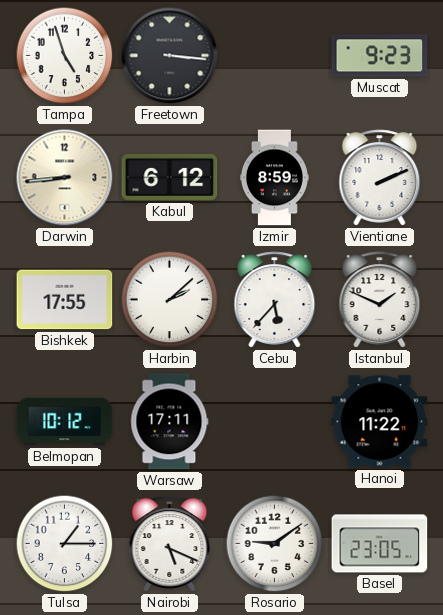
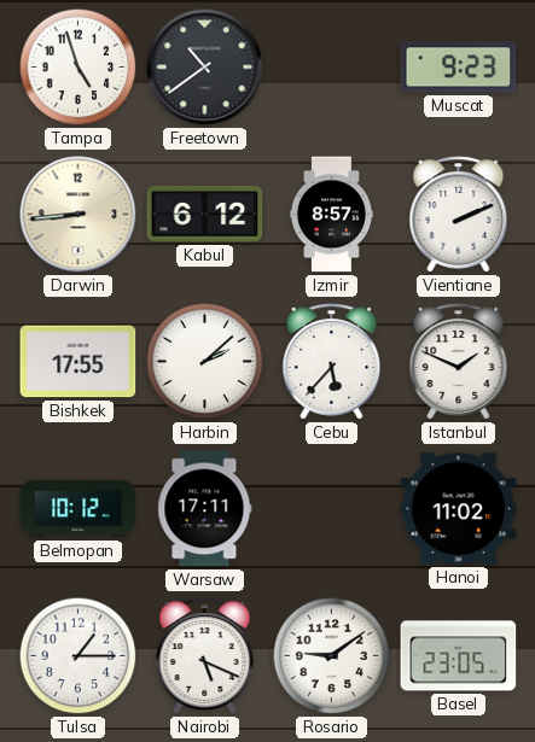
Freetown: 3:16 -> 10:39 (205, 68)
Izmir: 8:59 -> 8:57 (331, 215)
Hanoi: 11:22 -> 11:02 (459, 509)
